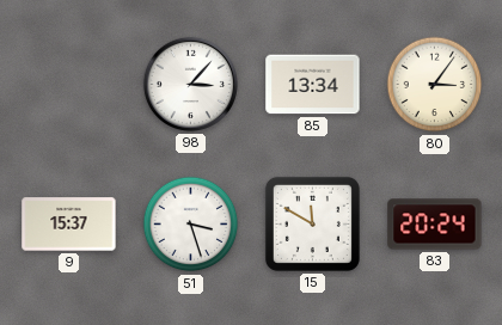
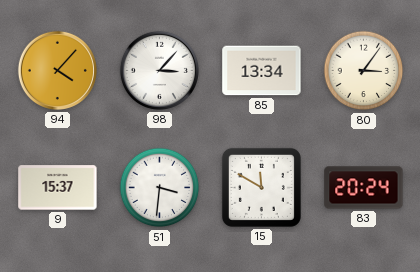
94: none -> 4:07 (57, 70)
51: 3:27 -> 3:31 (160, 188)
